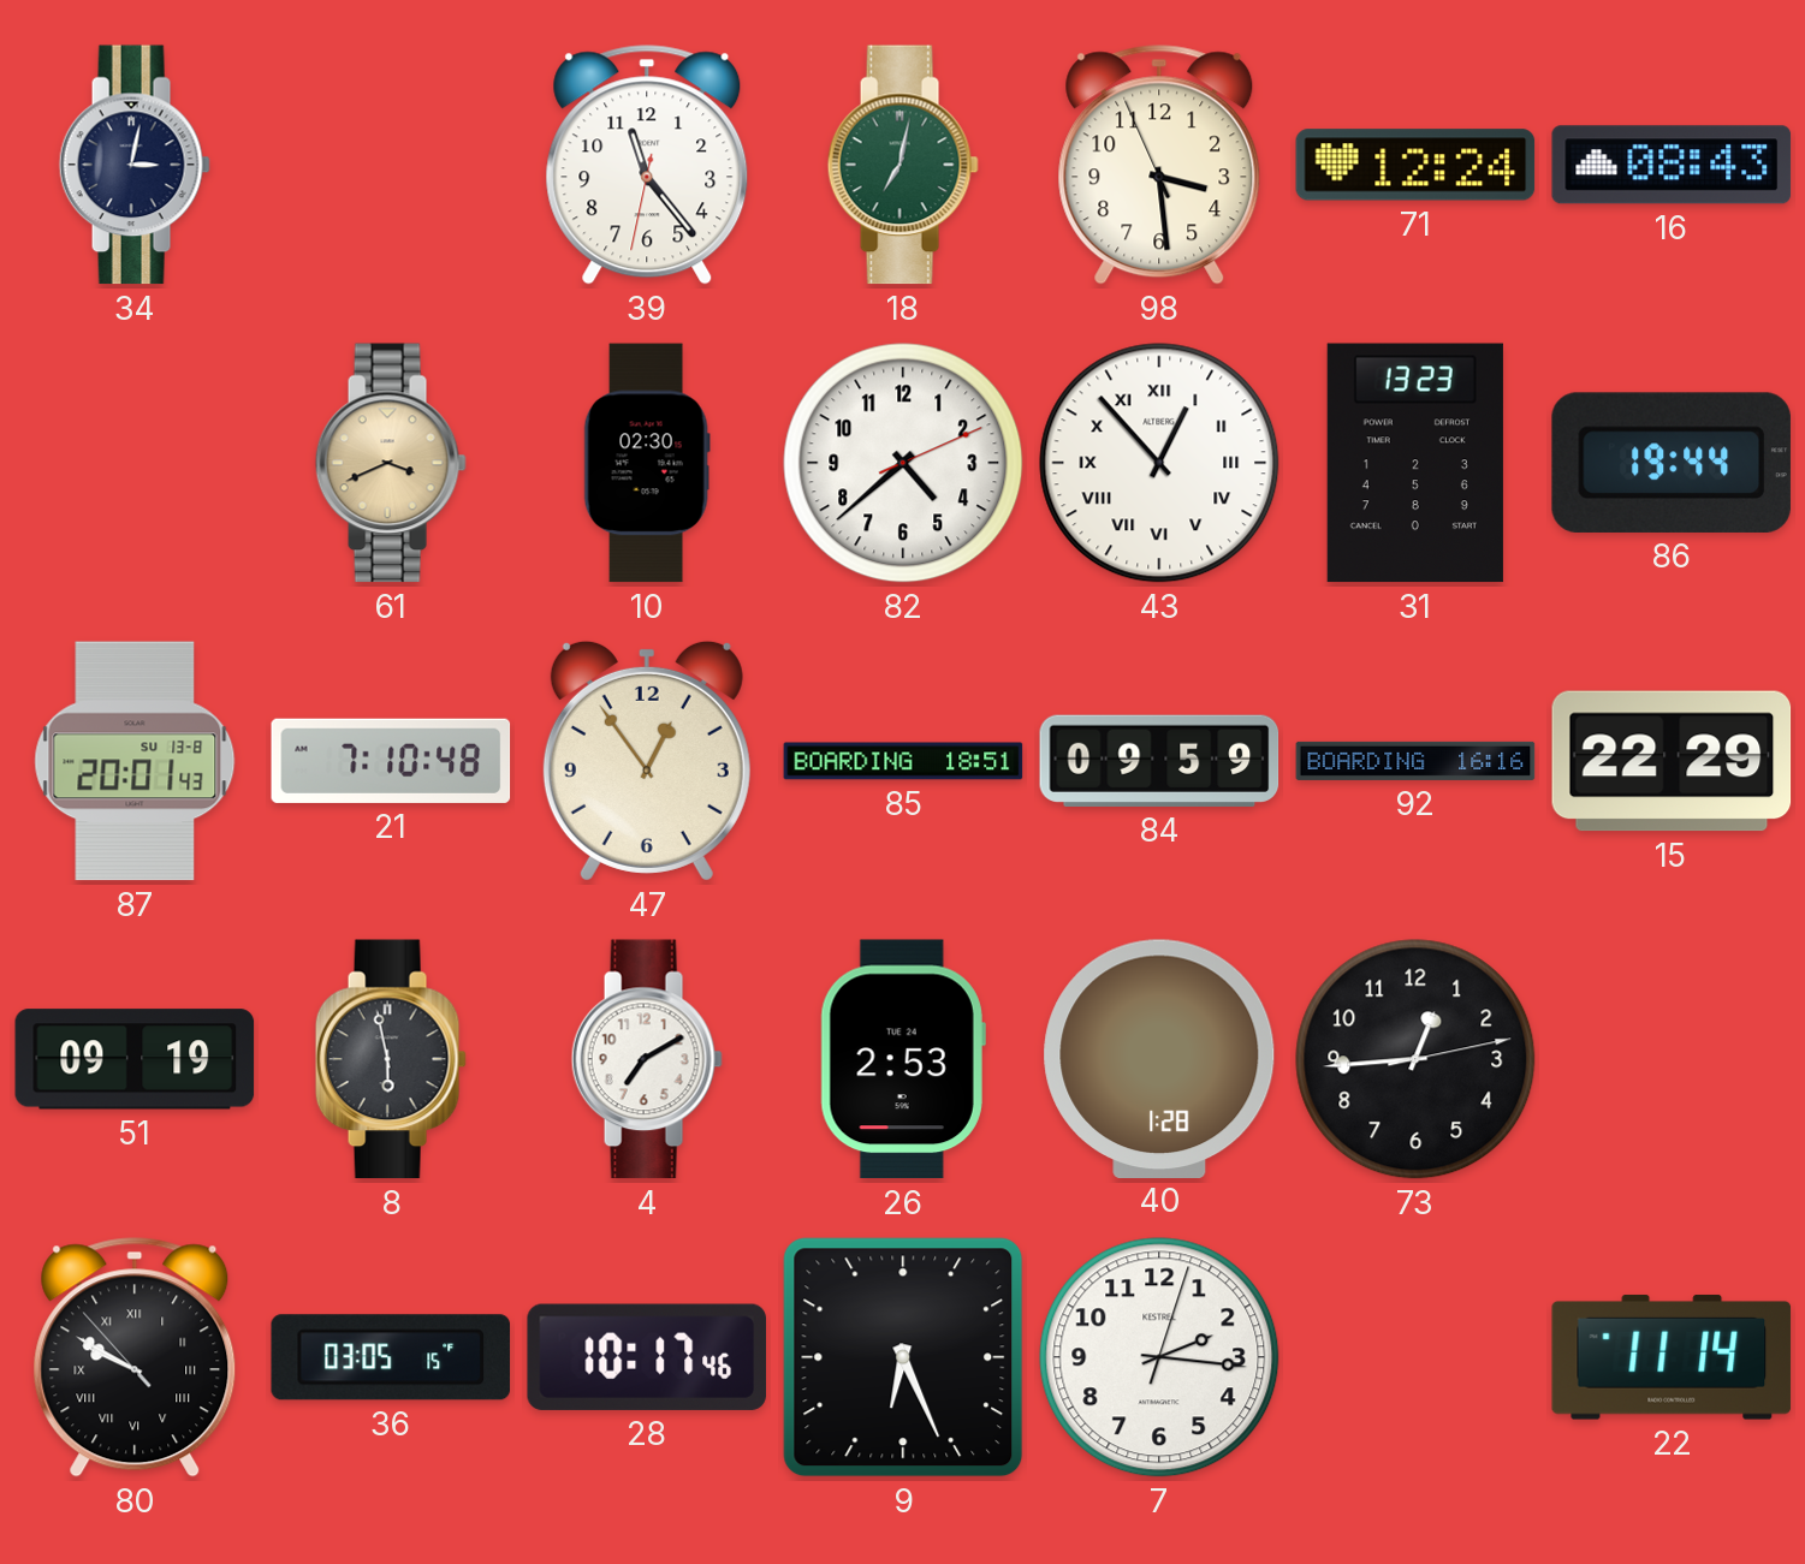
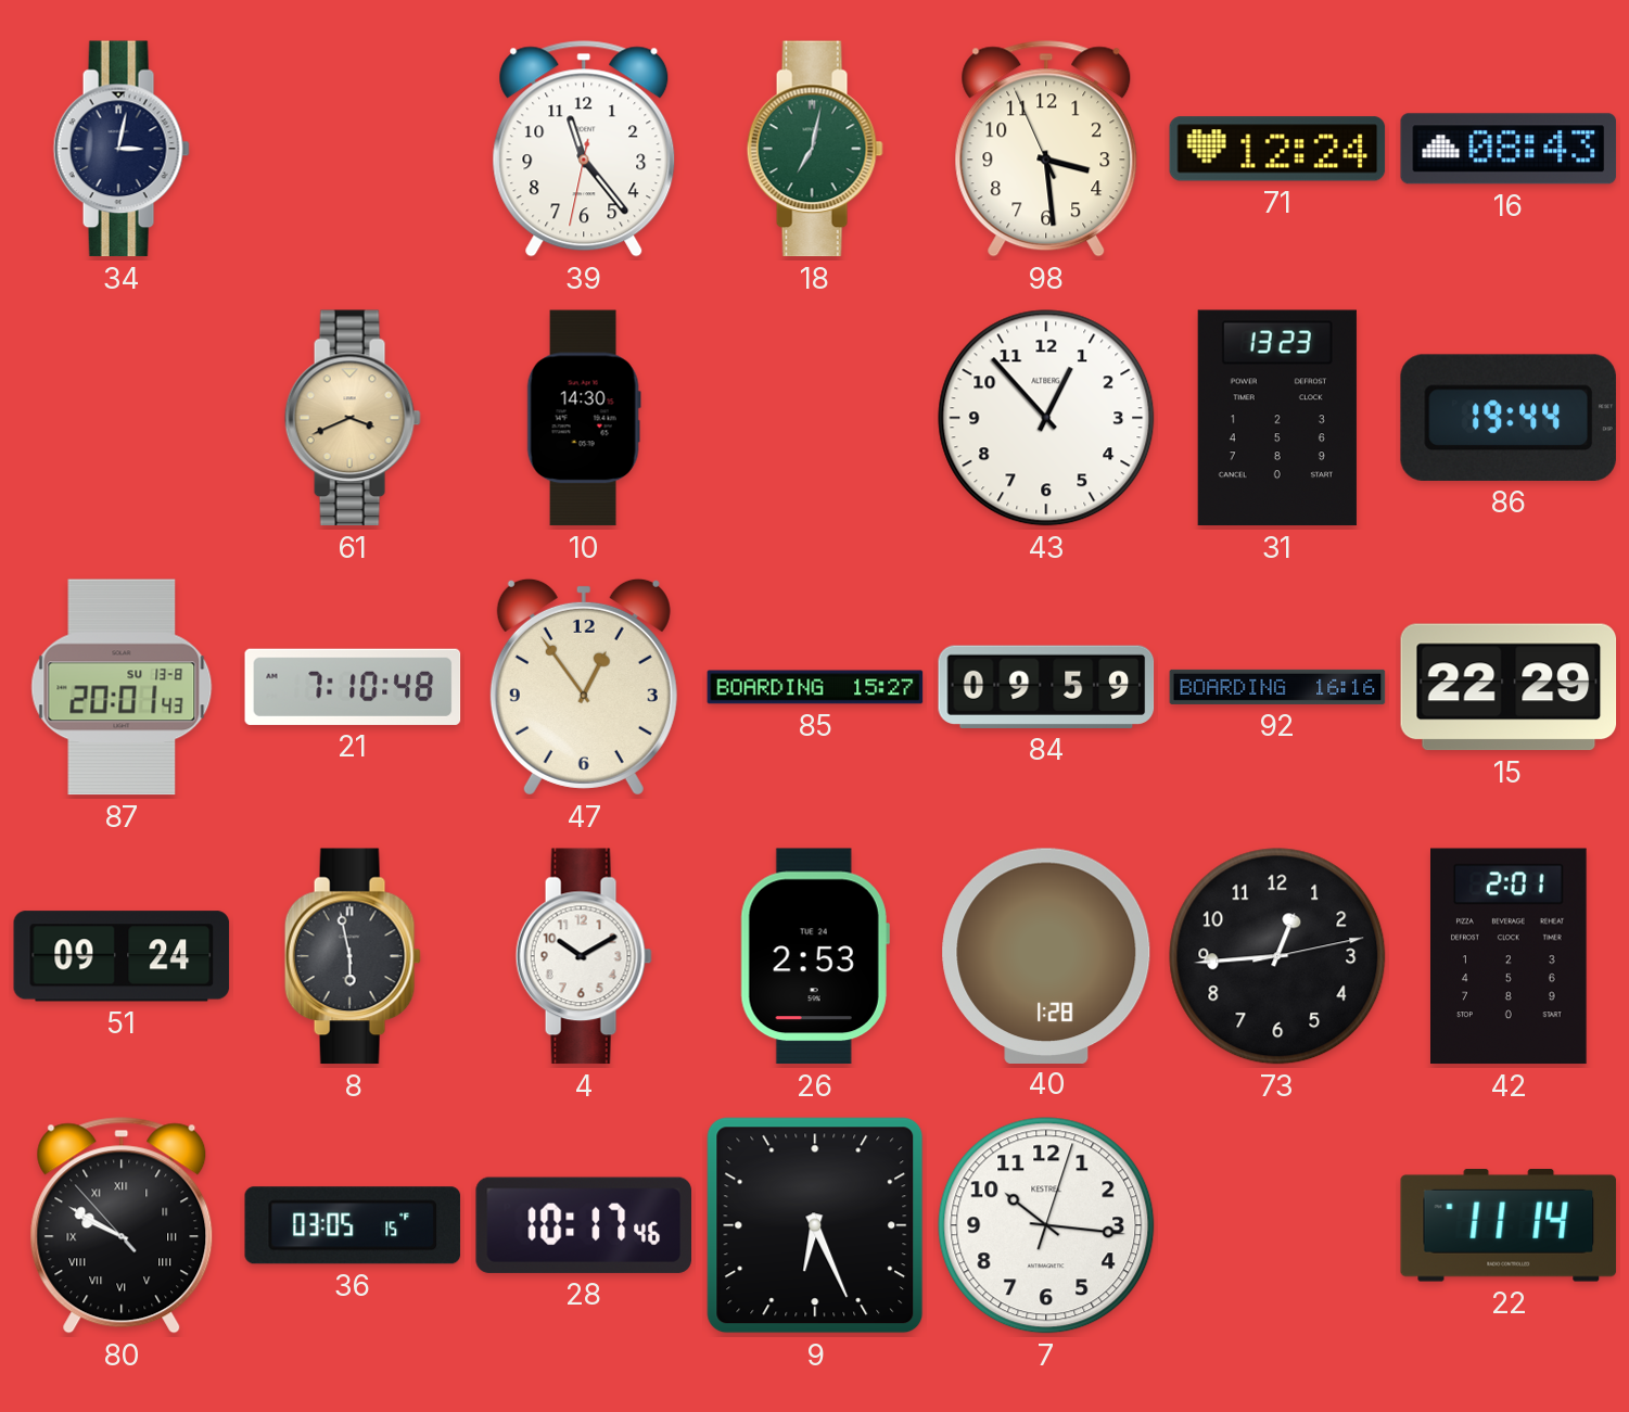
10: 02:30 -> 14:30 (584, 418)
82: 4:38 -> none (903, 463)
43 numerals: Roman -> Arabic (1046, 418)
85: 18:51 -> 15:27 (815, 687)
51: 09:19 -> 09:24 (122, 956)
4: 7:10 -> 10:10 (584, 956)
42: none -> 2:01 (1510, 956)
7: 2:16 -> 10:16 (1046, 1225)
